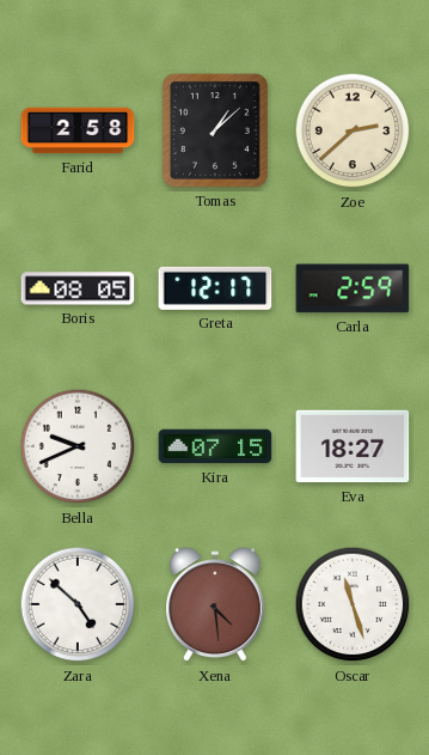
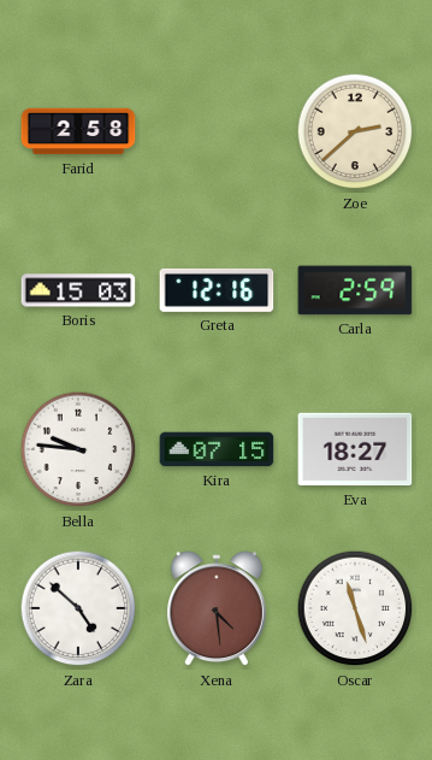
Tomas: 1:08 -> none (215, 132)
Boris: 08:05 -> 15:03 (78, 290)
Greta: 12:17 -> 12:16 (217, 290)
Bella: 9:41 -> 9:46 (78, 449)
